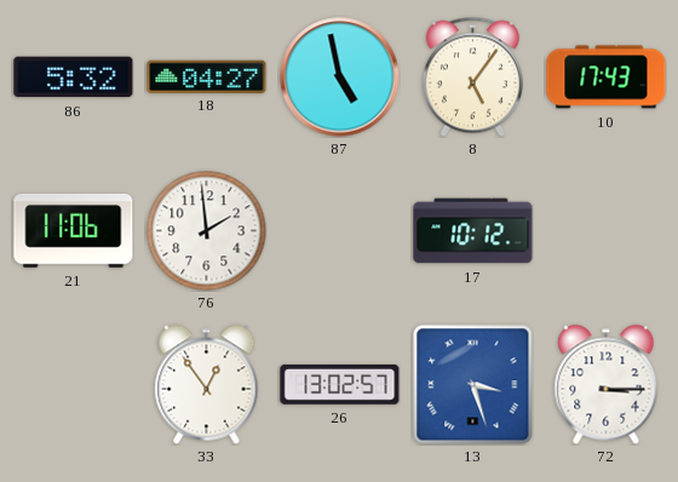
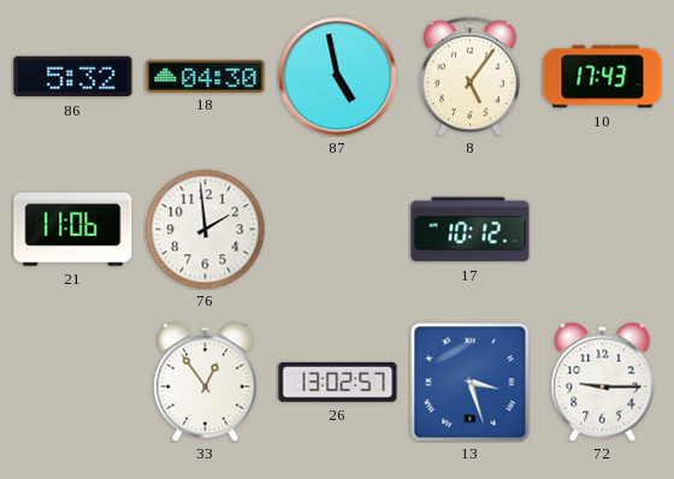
18: 04:27 -> 04:30 (206, 76)
72: 3:15 -> 9:15 (603, 383)
